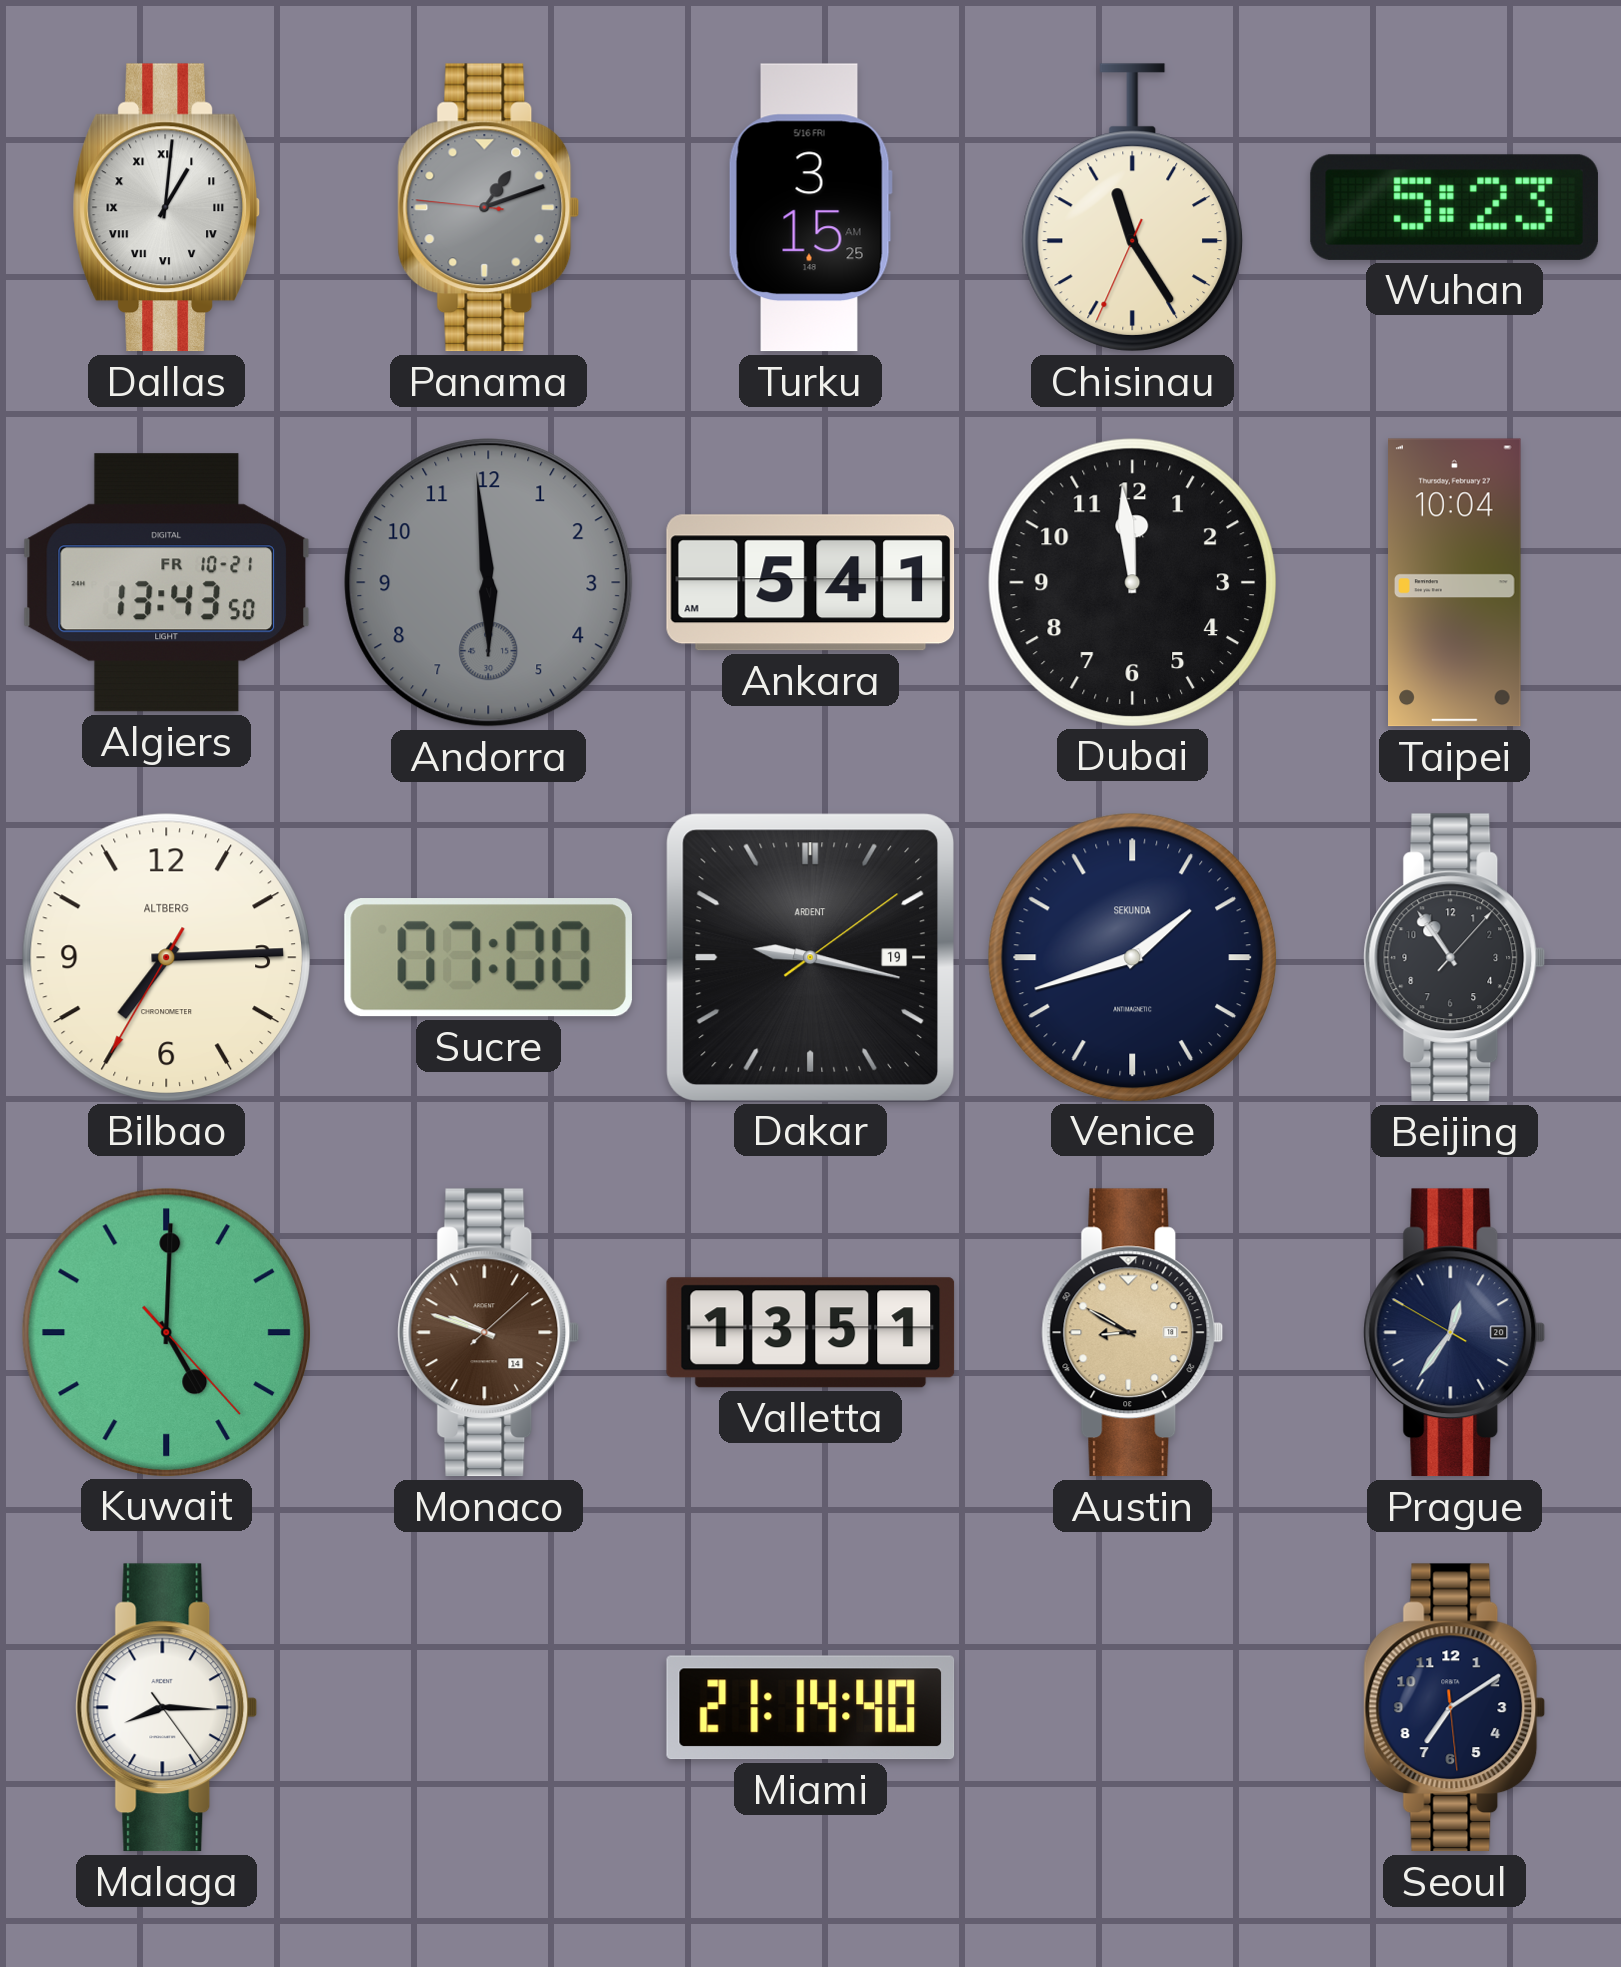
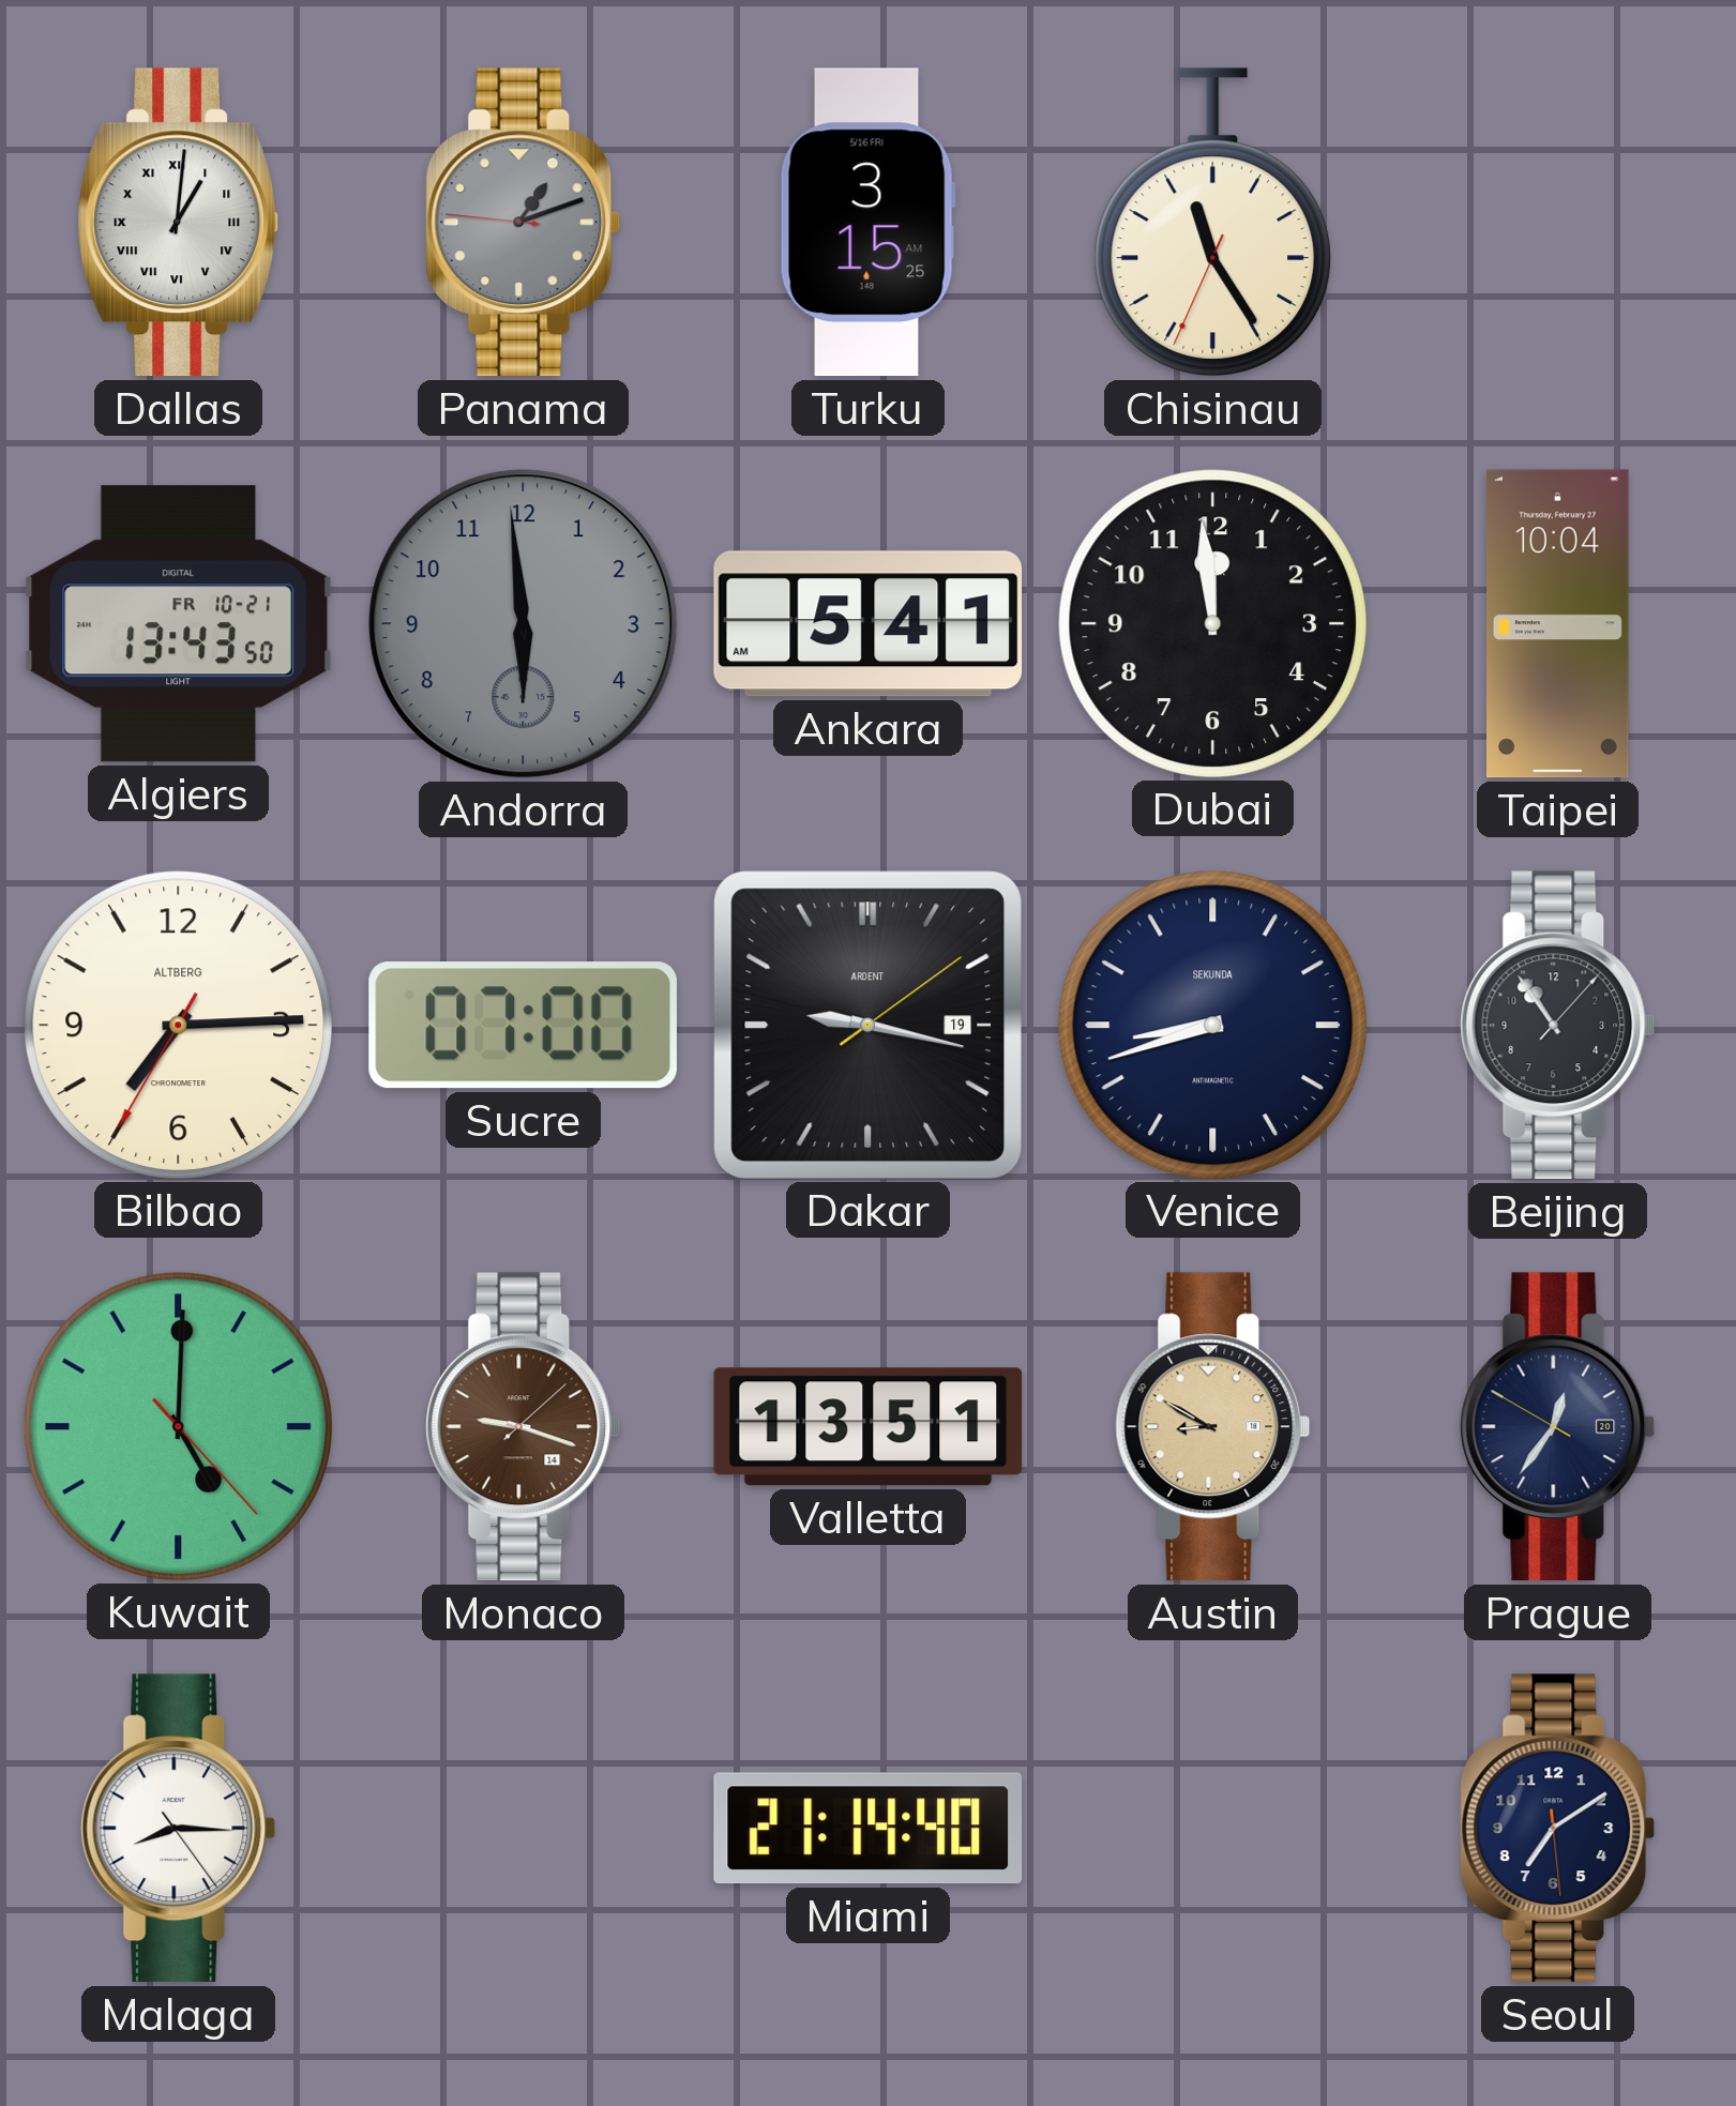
Wuhan: 5:23 -> none (1454, 207)
Venice: 1:42 -> 8:42 (1212, 1025)
Monaco: 9:48 -> 9:18 (524, 1427)
